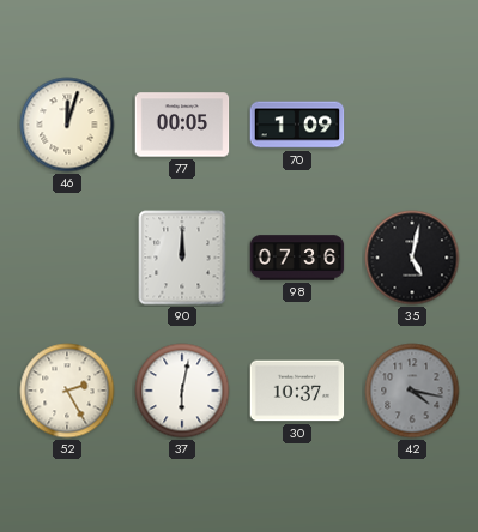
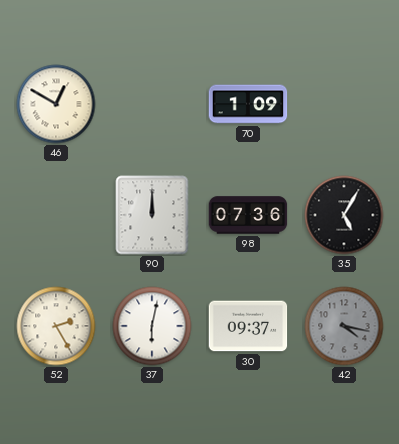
46: 12:03 -> 12:50 (56, 104)
77: 00:05 -> none (182, 125)
35: 5:02 -> 5:05 (344, 215)
30: 10:37 -> 09:37 (248, 326)
